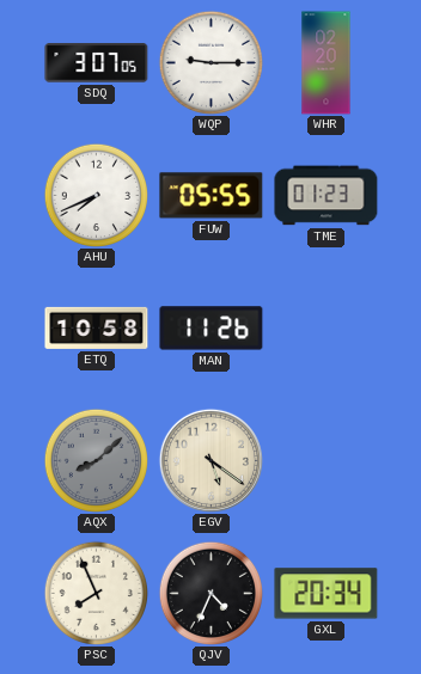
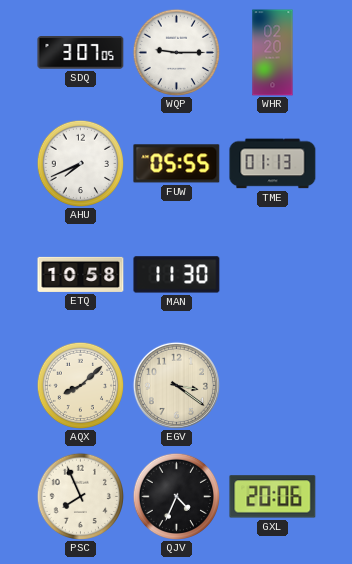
TME: 01:23 -> 01:13 (273, 164)
MAN: 11:26 -> 11:30 (177, 275)
AQX dial: grey -> cream (80, 385)
EGV: 5:21 -> 3:21 (176, 385)
GXL: 20:34 -> 20:06 (273, 497)
